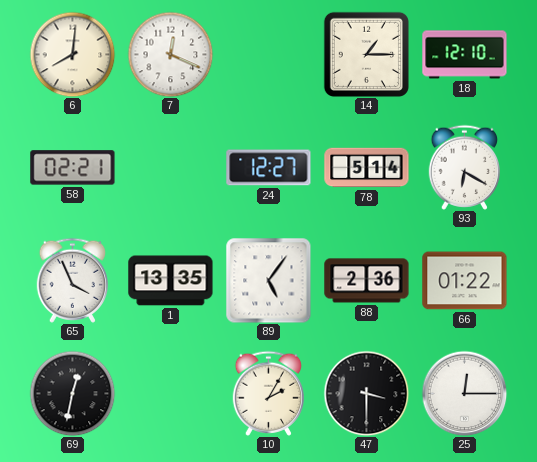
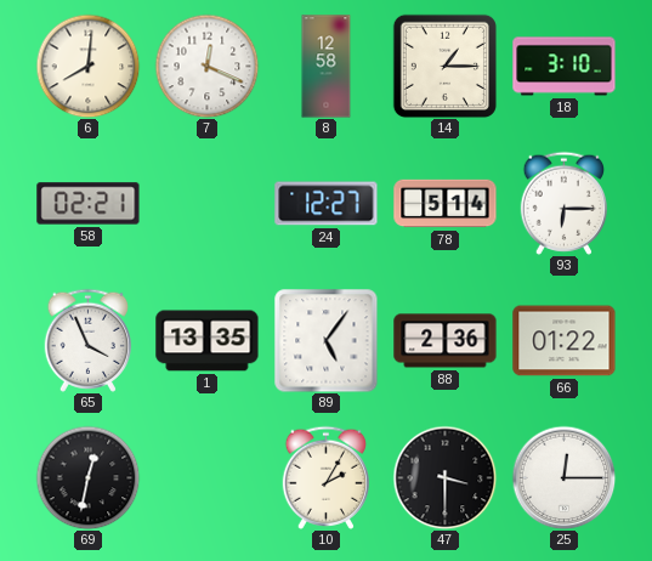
8: none -> 12:58 (327, 67)
18: 12:10 -> 3:10 (565, 67)
93: 6:20 -> 6:15 (563, 203)
